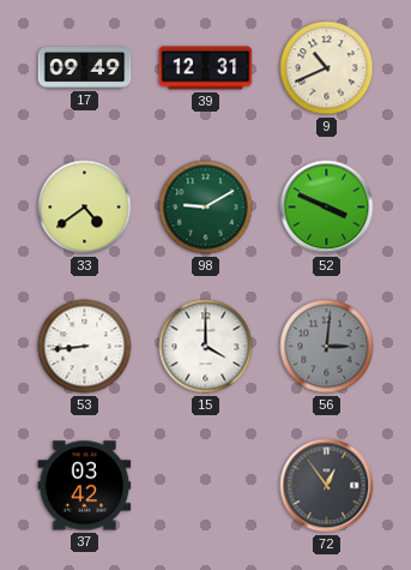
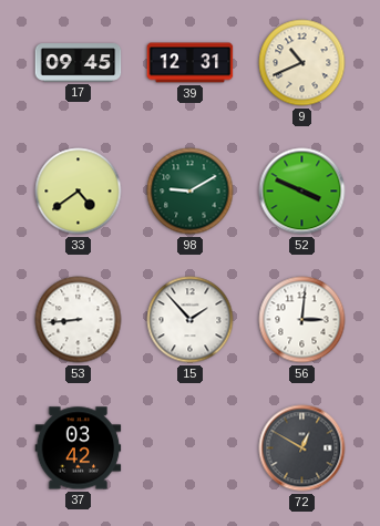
17: 09:49 -> 09:45 (79, 63)
15: 4:00 -> 1:53 (191, 320)
56 dial: grey -> white (302, 320)
72: 12:54 -> 12:50 (302, 448)
